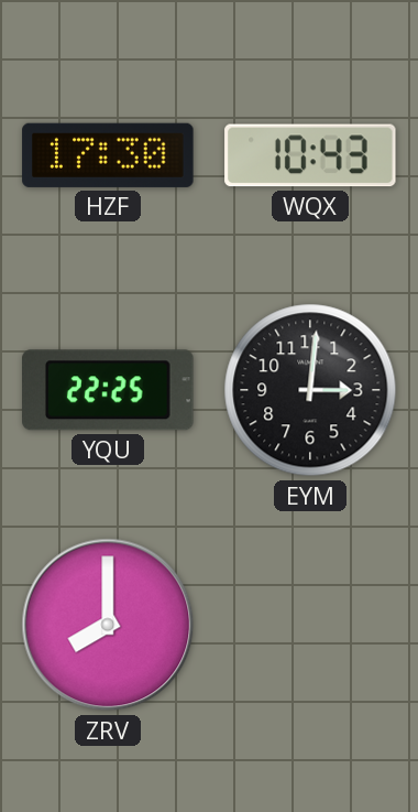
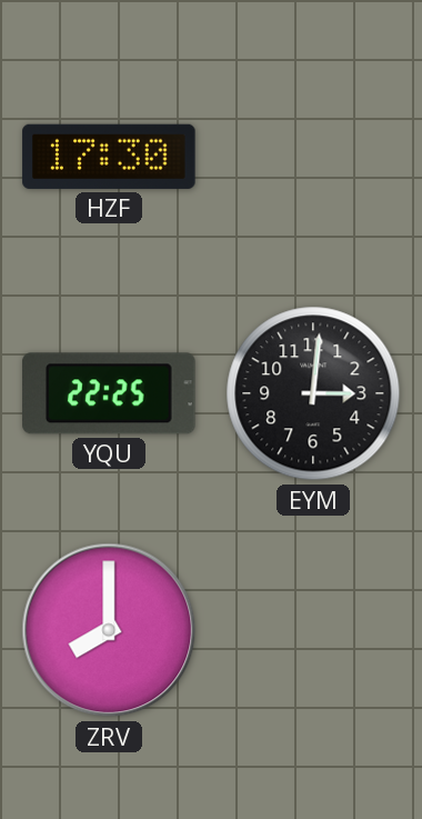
WQX: 10:43 -> none (310, 155)
